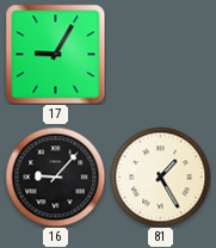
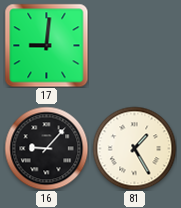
17: 9:05 -> 9:01 (46, 45)
